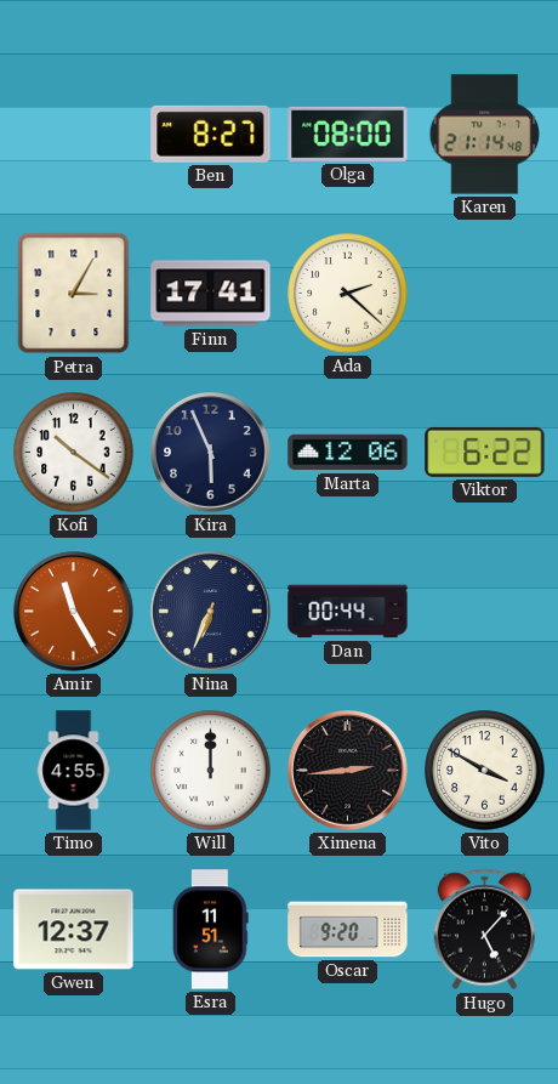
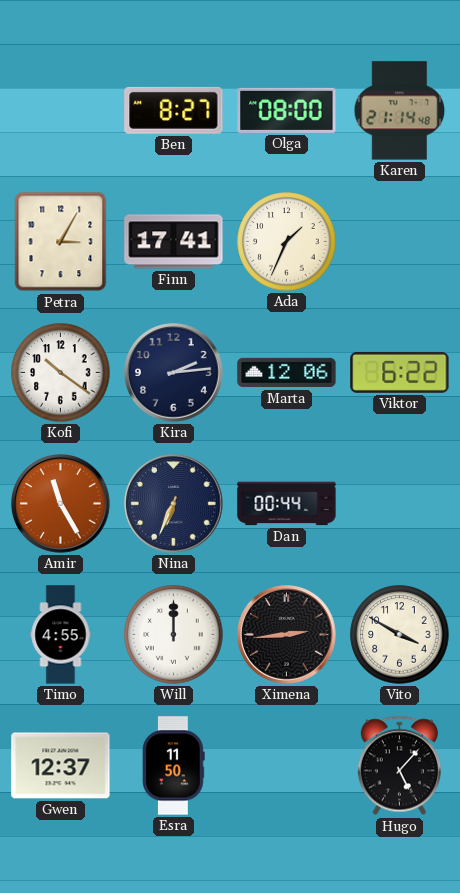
Ada: 2:22 -> 1:34 (287, 242)
Kira: 5:56 -> 2:14 (174, 373)
Esra: 11:51 -> 11:50 (174, 766)
Oscar: 9:20 -> none (348, 930)
